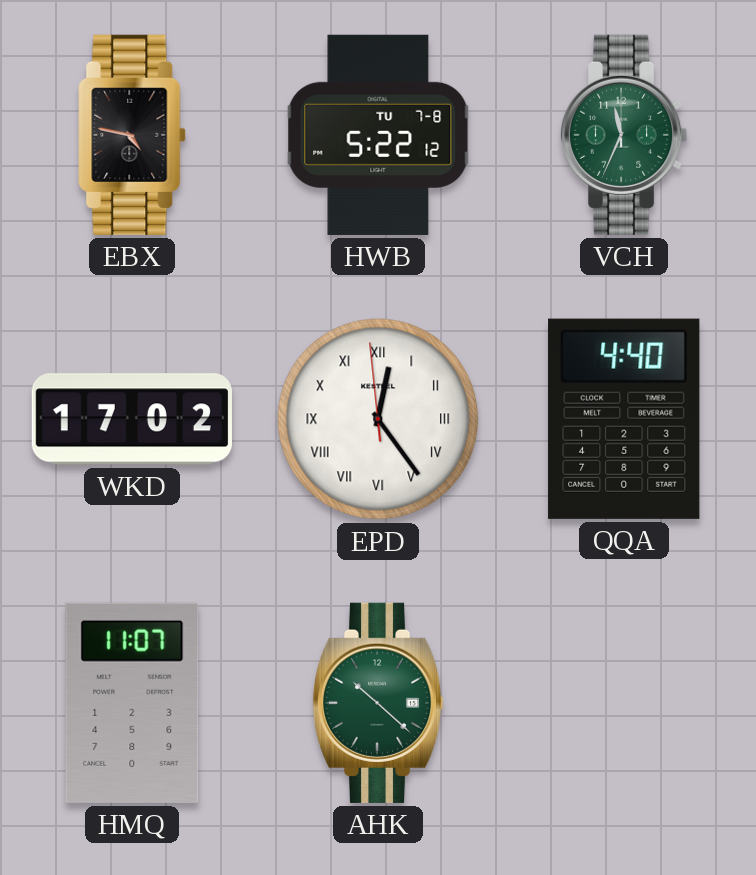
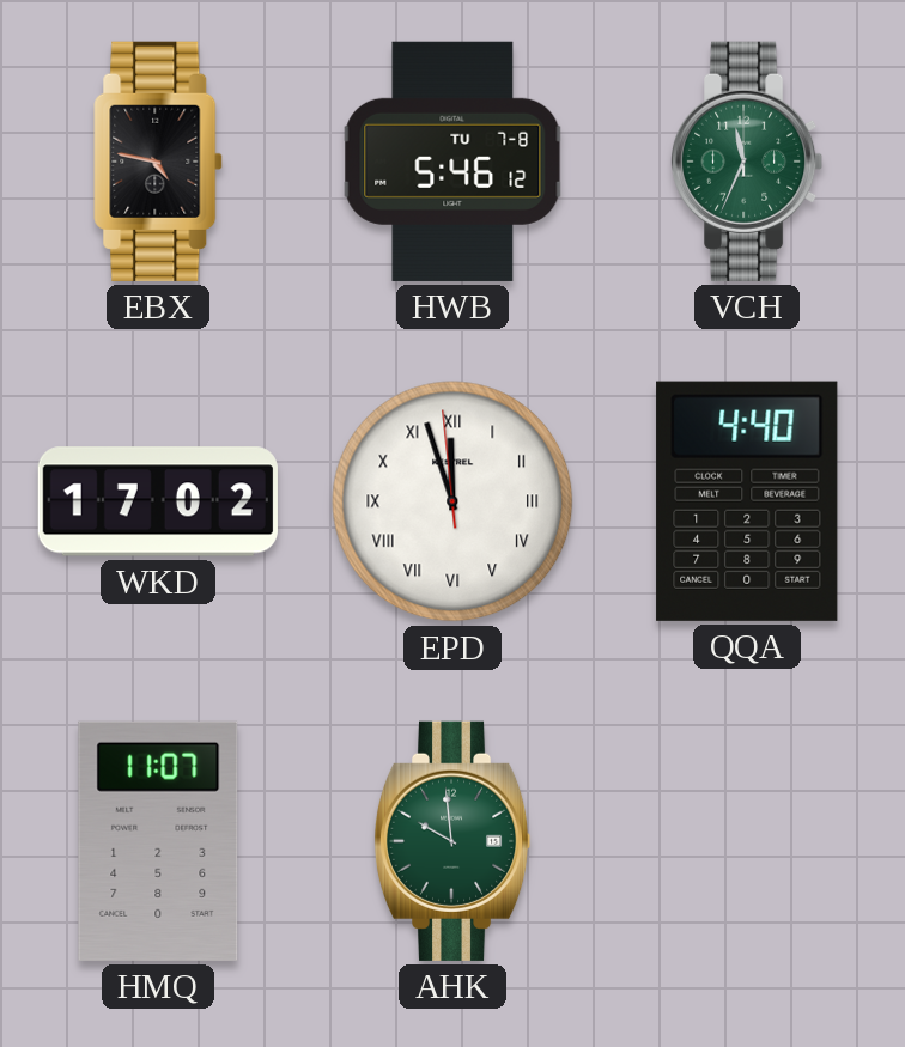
HWB: 5:22 -> 5:46 (452, 162)
EPD: 12:23 -> 11:56 (452, 501)
AHK: 10:22 -> 9:59 (452, 841)
